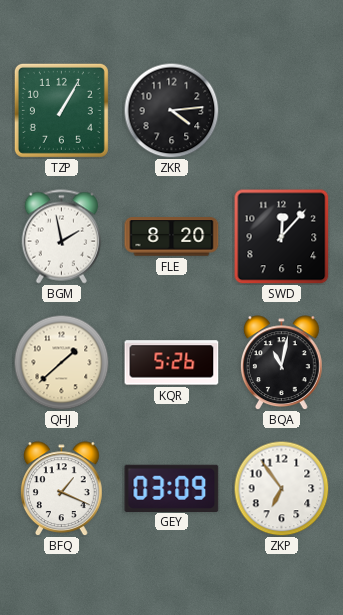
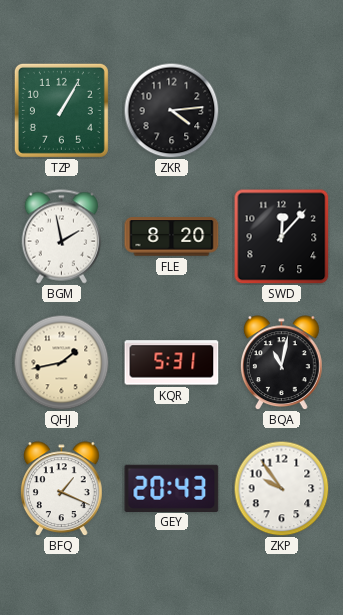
QHJ: 1:38 -> 1:43 (61, 362)
KQR: 5:26 -> 5:31 (172, 363)
GEY: 03:09 -> 20:43 (172, 488)
ZKP: 6:54 -> 9:54 (281, 488)
